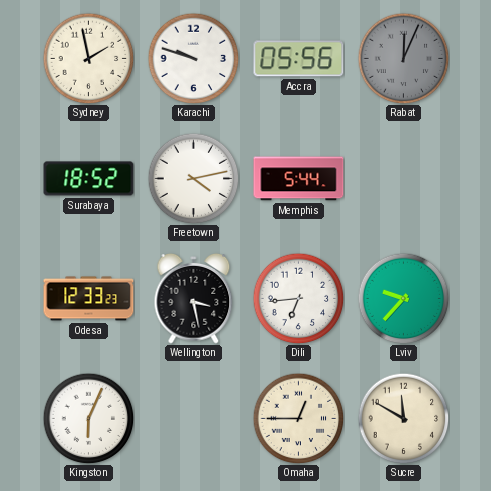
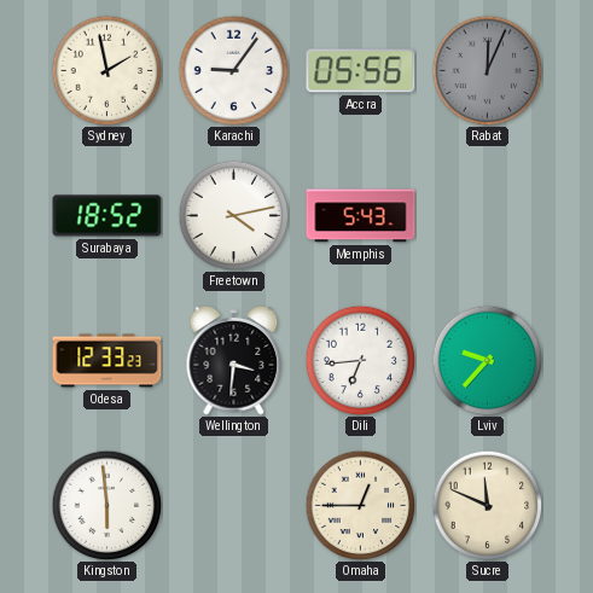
Karachi: 9:48 -> 9:06 (233, 70)
Memphis: 5:44 -> 5:43 (361, 216)
Wellington: 3:28 -> 3:31 (234, 361)
Kingston: 6:04 -> 5:59 (106, 505)
Sucre: 11:50 -> 11:49 (487, 505)
